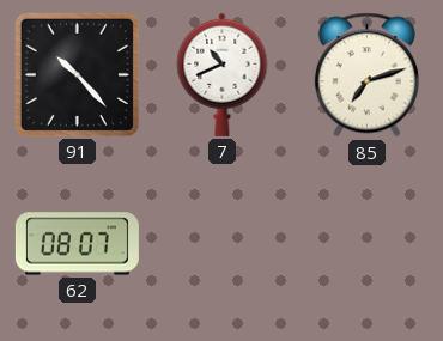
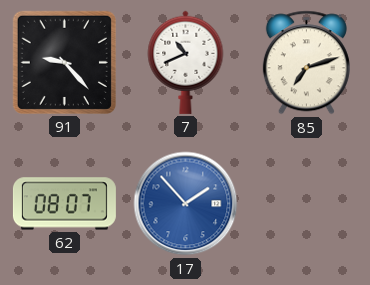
91: 10:23 -> 9:23 (64, 62)
17: none -> 1:53 (186, 204)
